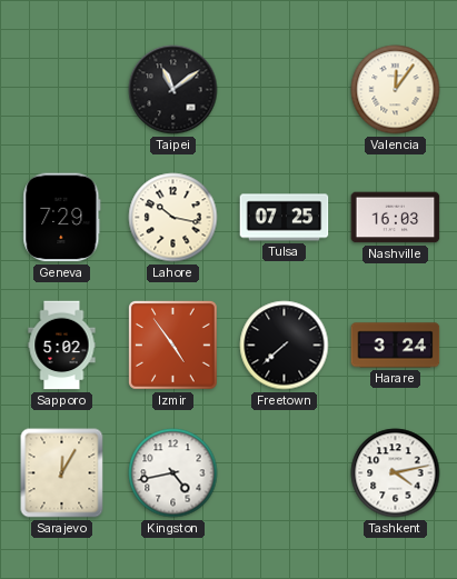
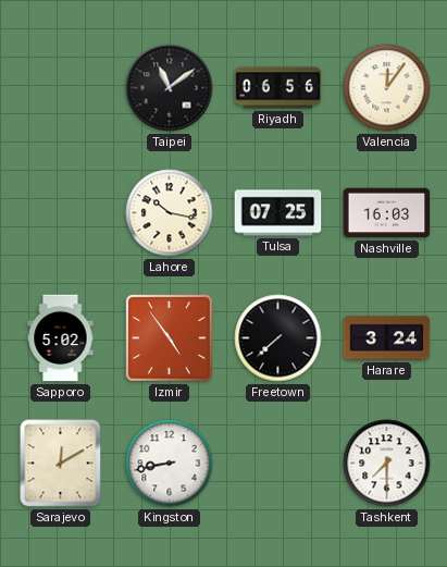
Riyadh: none -> 06:56 (278, 88)
Geneva: 7:29 -> none (62, 218)
Sarajevo: 12:05 -> 12:10 (61, 464)
Kingston: 4:43 -> 8:43 (170, 464)
Tashkent: 4:13 -> 7:30 (387, 464)
